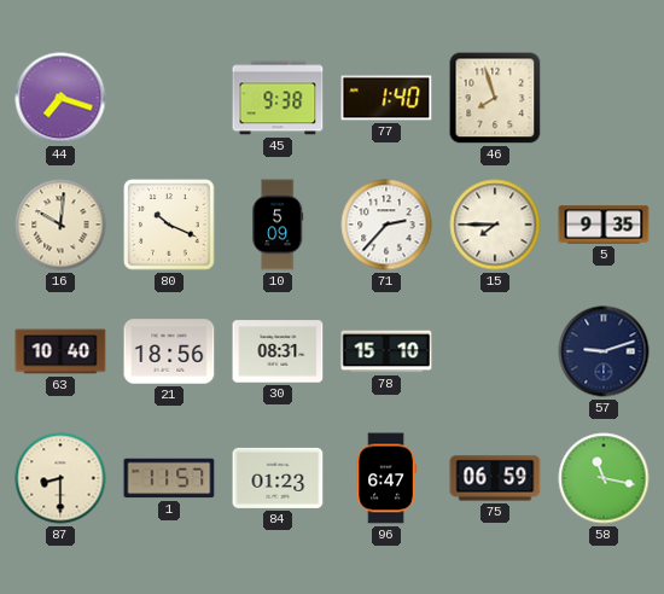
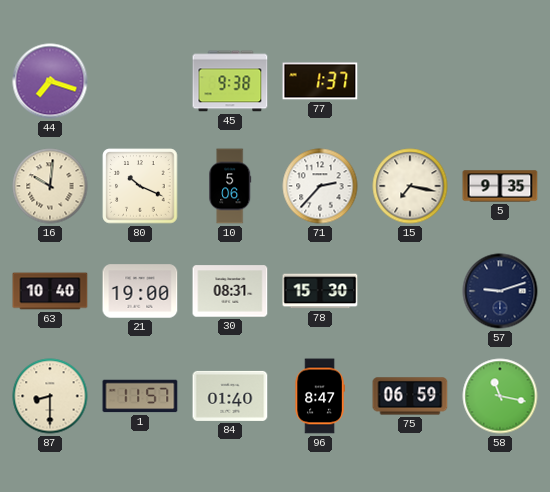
77: 1:40 -> 1:37 (320, 81)
46: 7:57 -> none (495, 98)
10: 5:09 -> 5:06 (230, 186)
15: 7:45 -> 7:17 (410, 186)
21: 18:56 -> 19:00 (140, 291)
78: 15:10 -> 15:30 (320, 291)
84: 01:23 -> 01:40 (230, 396)
96: 6:47 -> 8:47 (320, 396)
